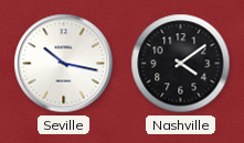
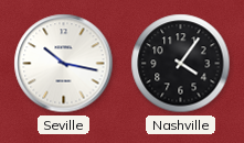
Nashville: 4:09 -> 4:06 (181, 64)
